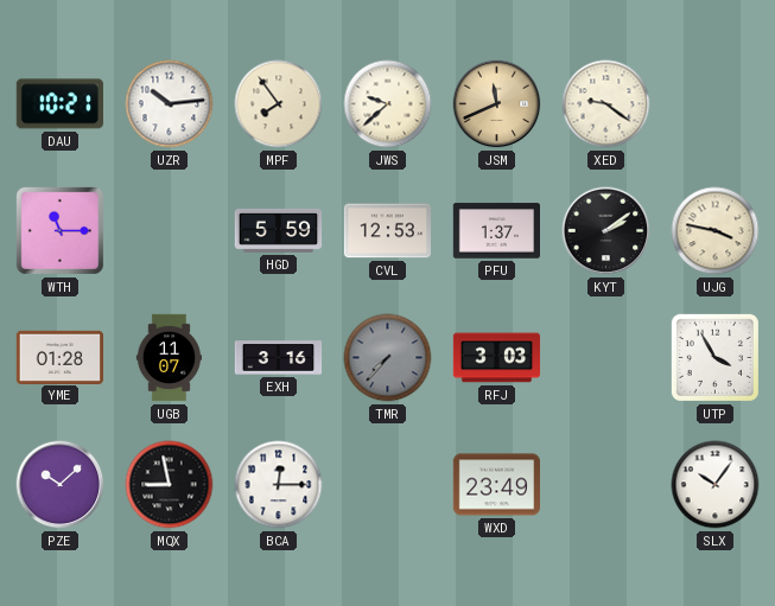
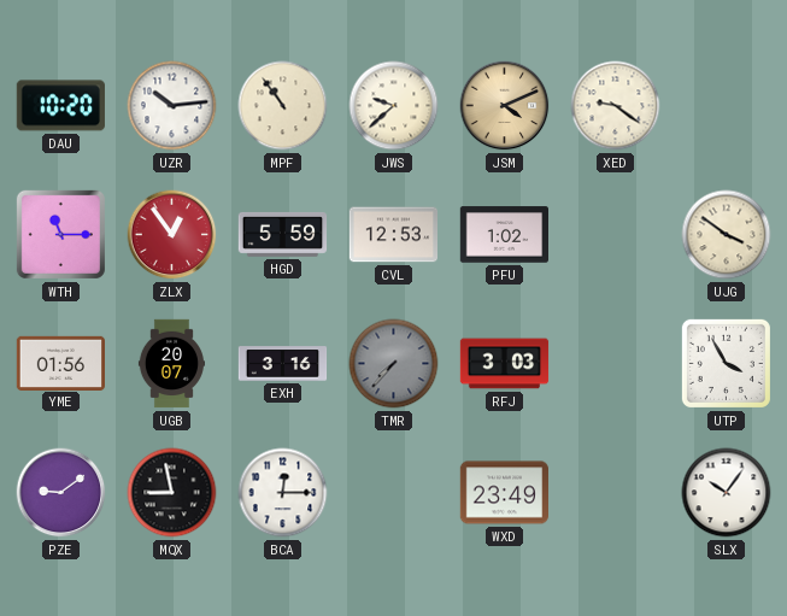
DAU: 10:21 -> 10:20 (60, 106)
MPF: 7:54 -> 10:54 (283, 106)
JSM: 11:41 -> 4:11 (505, 106)
ZLX: none -> 12:54 (172, 235)
PFU: 1:37 -> 1:02 (505, 235)
KYT: 2:09 -> none (606, 231)
UJG: 3:47 -> 3:51 (727, 235)
YME: 01:28 -> 01:56 (60, 363)
UGB: 11:07 -> 20:07 (171, 364)
PZE: 10:08 -> 9:09 (61, 493)
